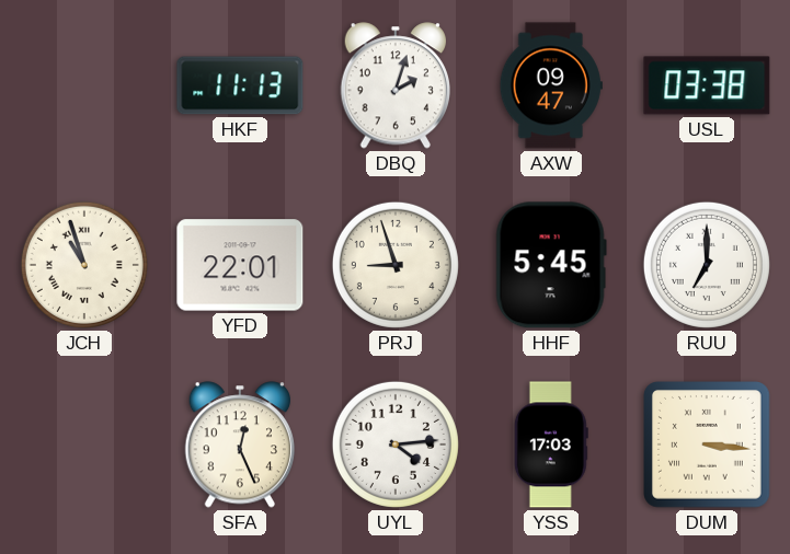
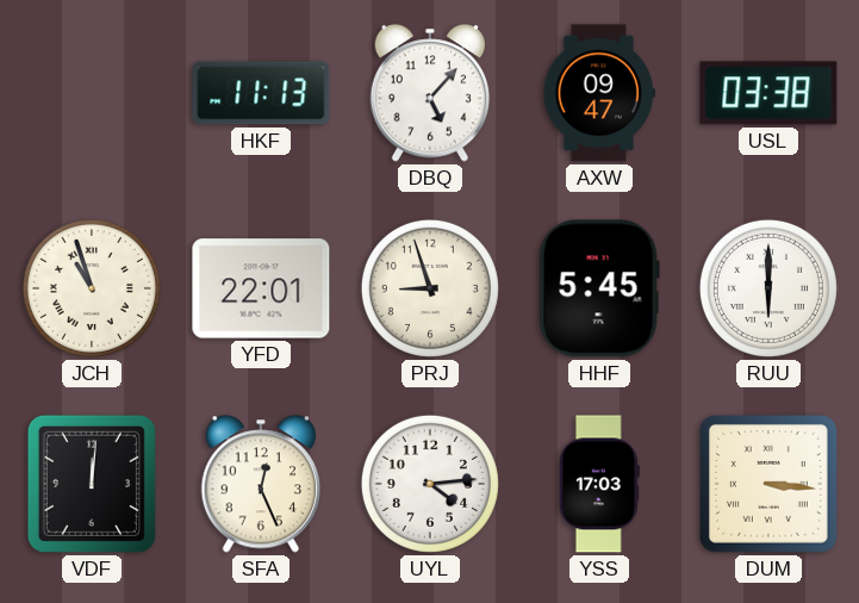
DBQ: 2:03 -> 5:07 (429, 93)
RUU: 7:00 -> 6:00 (768, 288)
VDF: none -> 12:01 (92, 484)
